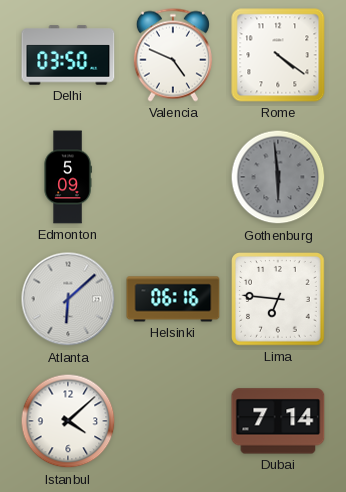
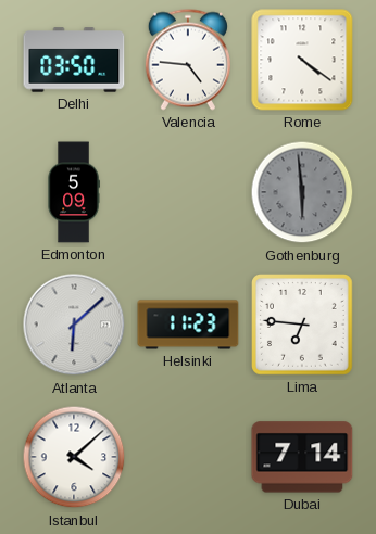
Valencia: 4:49 -> 4:46 (188, 60)
Helsinki: 06:16 -> 11:23 (188, 325)
